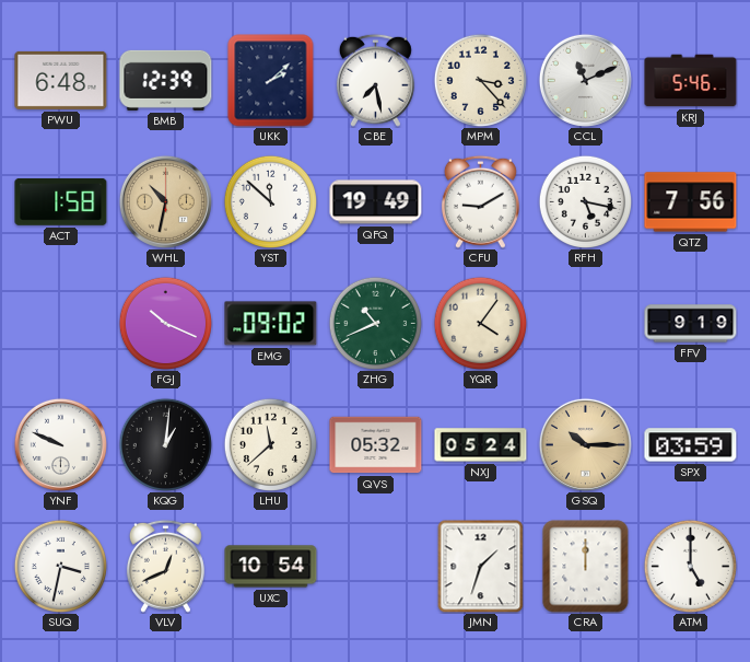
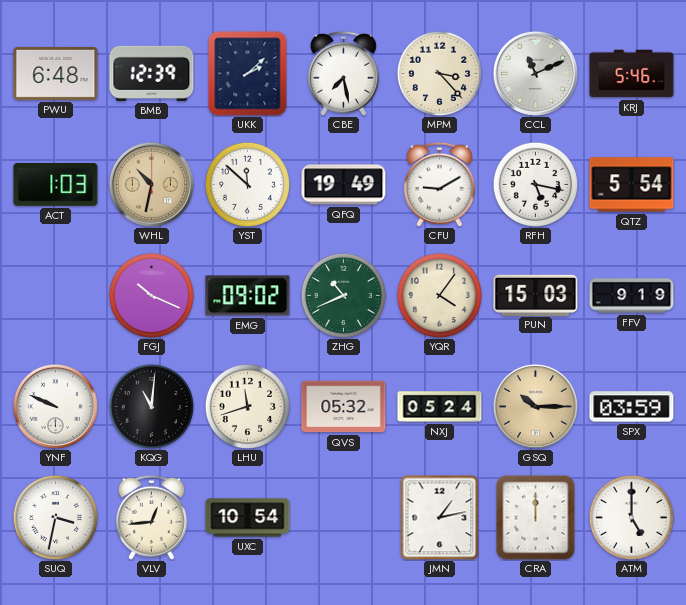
ACT: 1:58 -> 1:03 (56, 185)
QTZ: 7:56 -> 5:54 (632, 185)
PUN: none -> 15:03 (536, 295)
KQG: 1:01 -> 11:01 (151, 406)
LHU: 11:38 -> 11:42 (247, 406)
VLV: 12:41 -> 12:44 (151, 517)
JMN: 1:33 -> 1:13 (440, 517)
